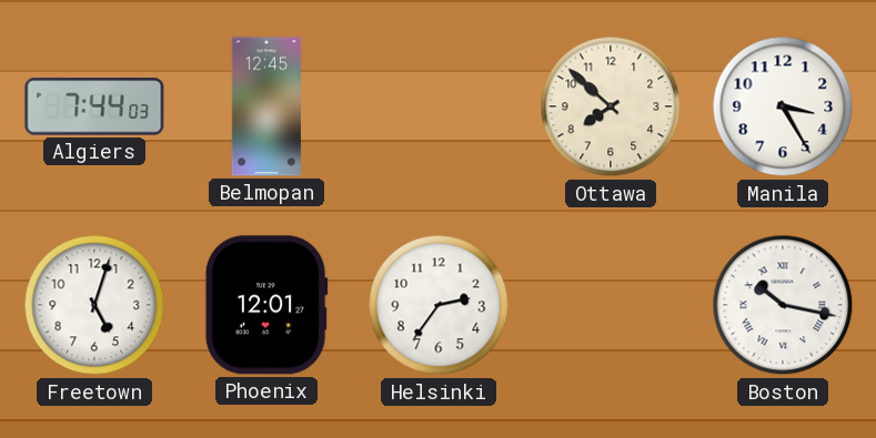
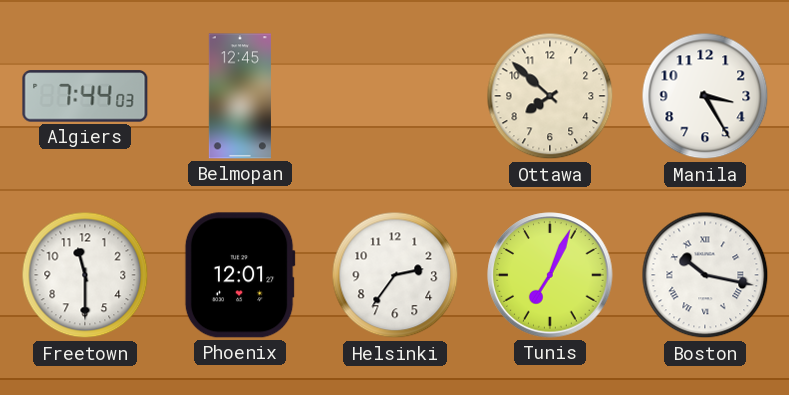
Freetown: 5:03 -> 11:30 (85, 275)
Tunis: none -> 7:04 (550, 275)
